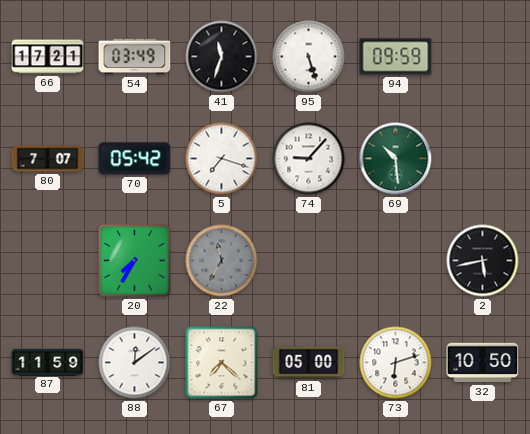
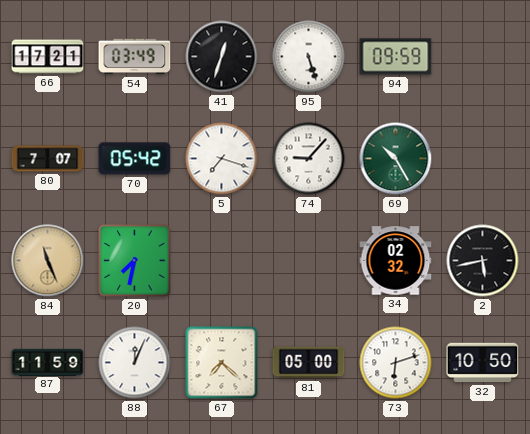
41: 11:33 -> 12:33 (222, 57)
69: 10:29 -> 10:25 (396, 159)
84: none -> 11:26 (48, 261)
20: 7:35 -> 7:32 (135, 261)
22: 11:35 -> none (222, 261)
34: none -> 02:32 (396, 261)
88: 12:09 -> 12:04 (135, 363)
